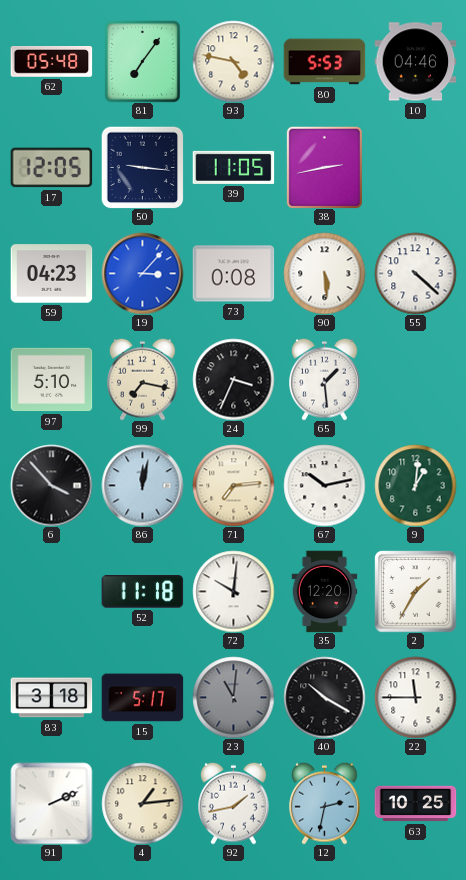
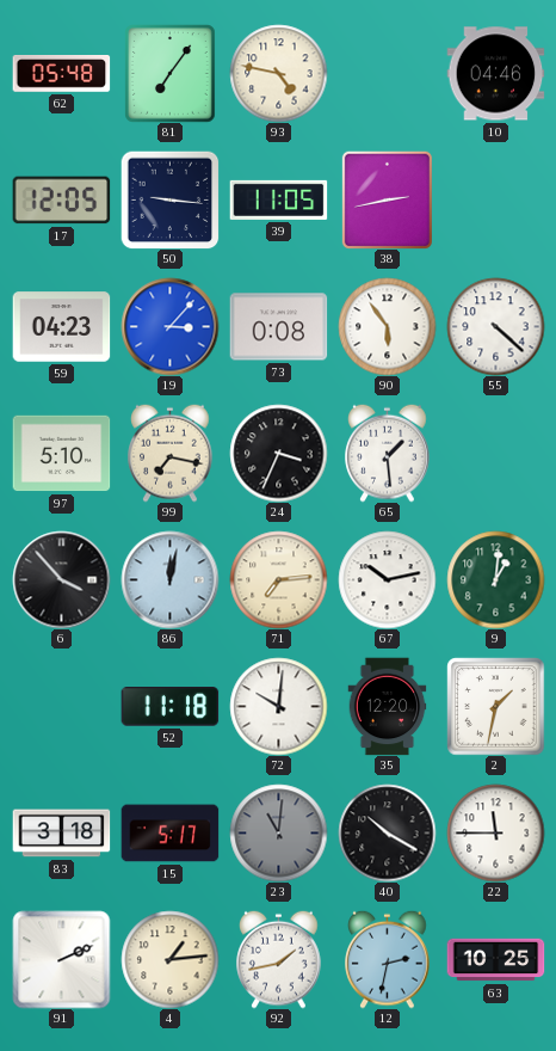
80: 5:53 -> none (324, 62)
90: 5:29 -> 5:54 (387, 326)
2: 1:35 -> 1:32 (495, 706)
